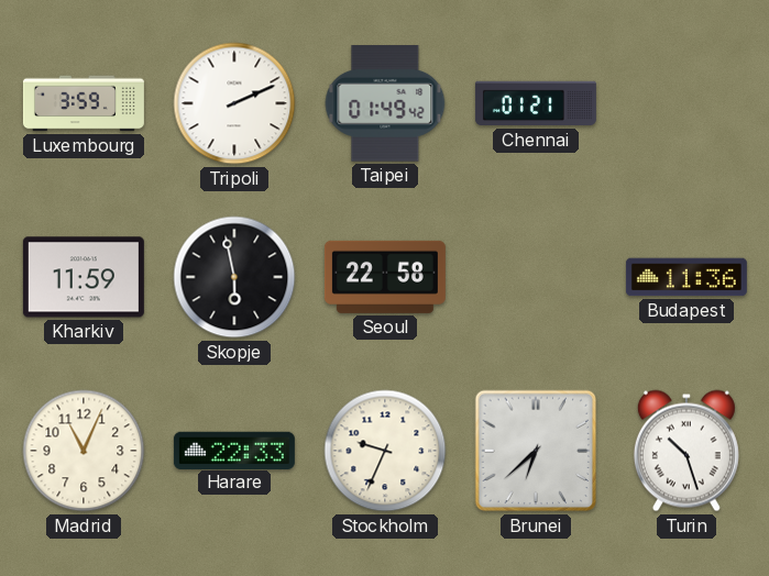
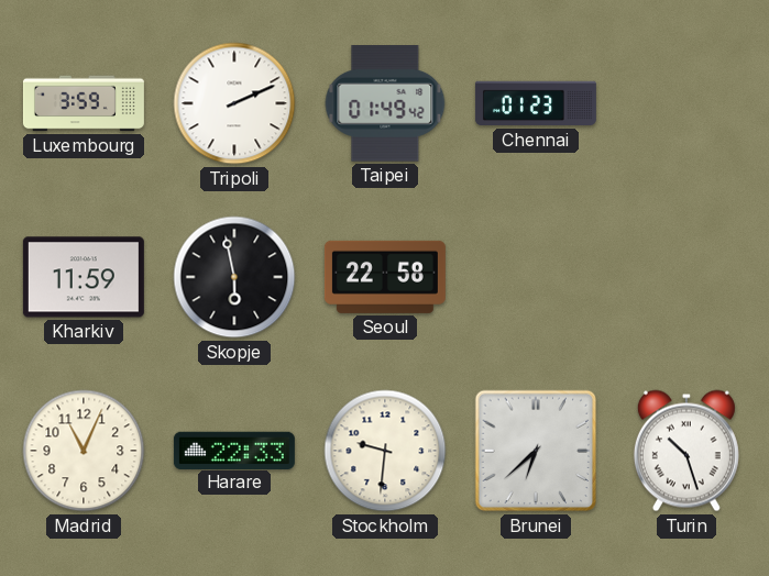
Chennai: 01:21 -> 01:23 (536, 103)
Budapest: 11:36 -> none (686, 277)
Stockholm: 9:34 -> 9:31 (385, 451)
